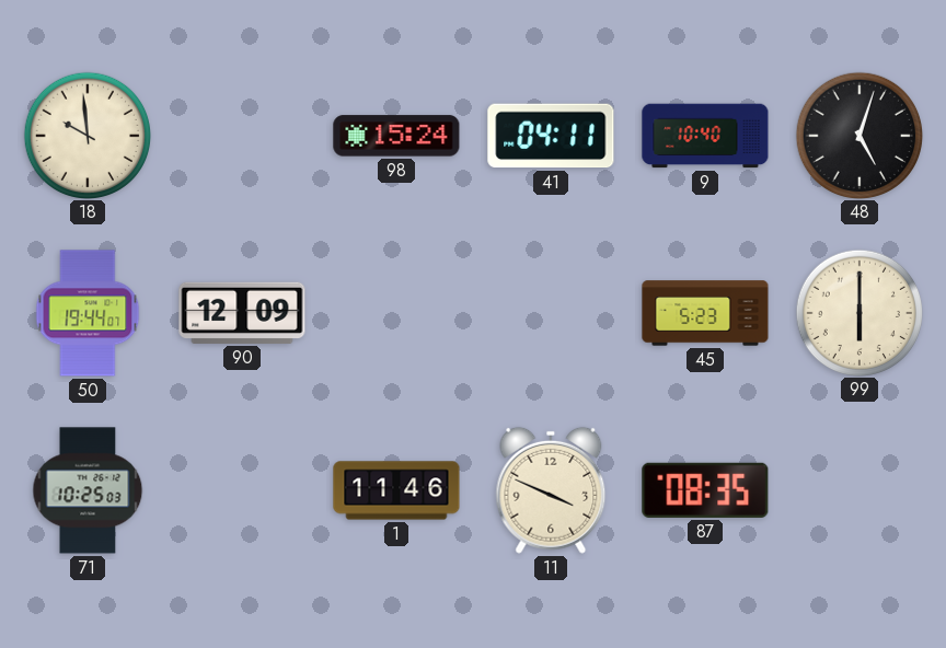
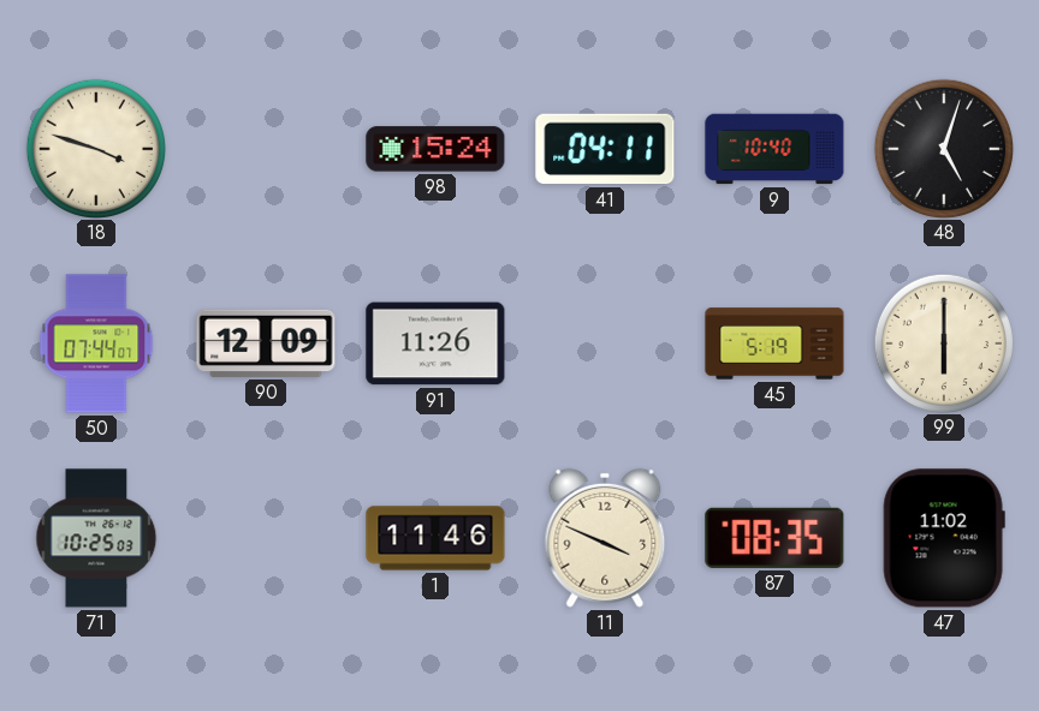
18: 9:59 -> 3:48 (95, 148)
50: 19:44 -> 07:44 (96, 343)
91: none -> 11:26 (435, 343)
45: 5:23 -> 5:19 (774, 343)
47: none -> 11:02 (944, 538)
